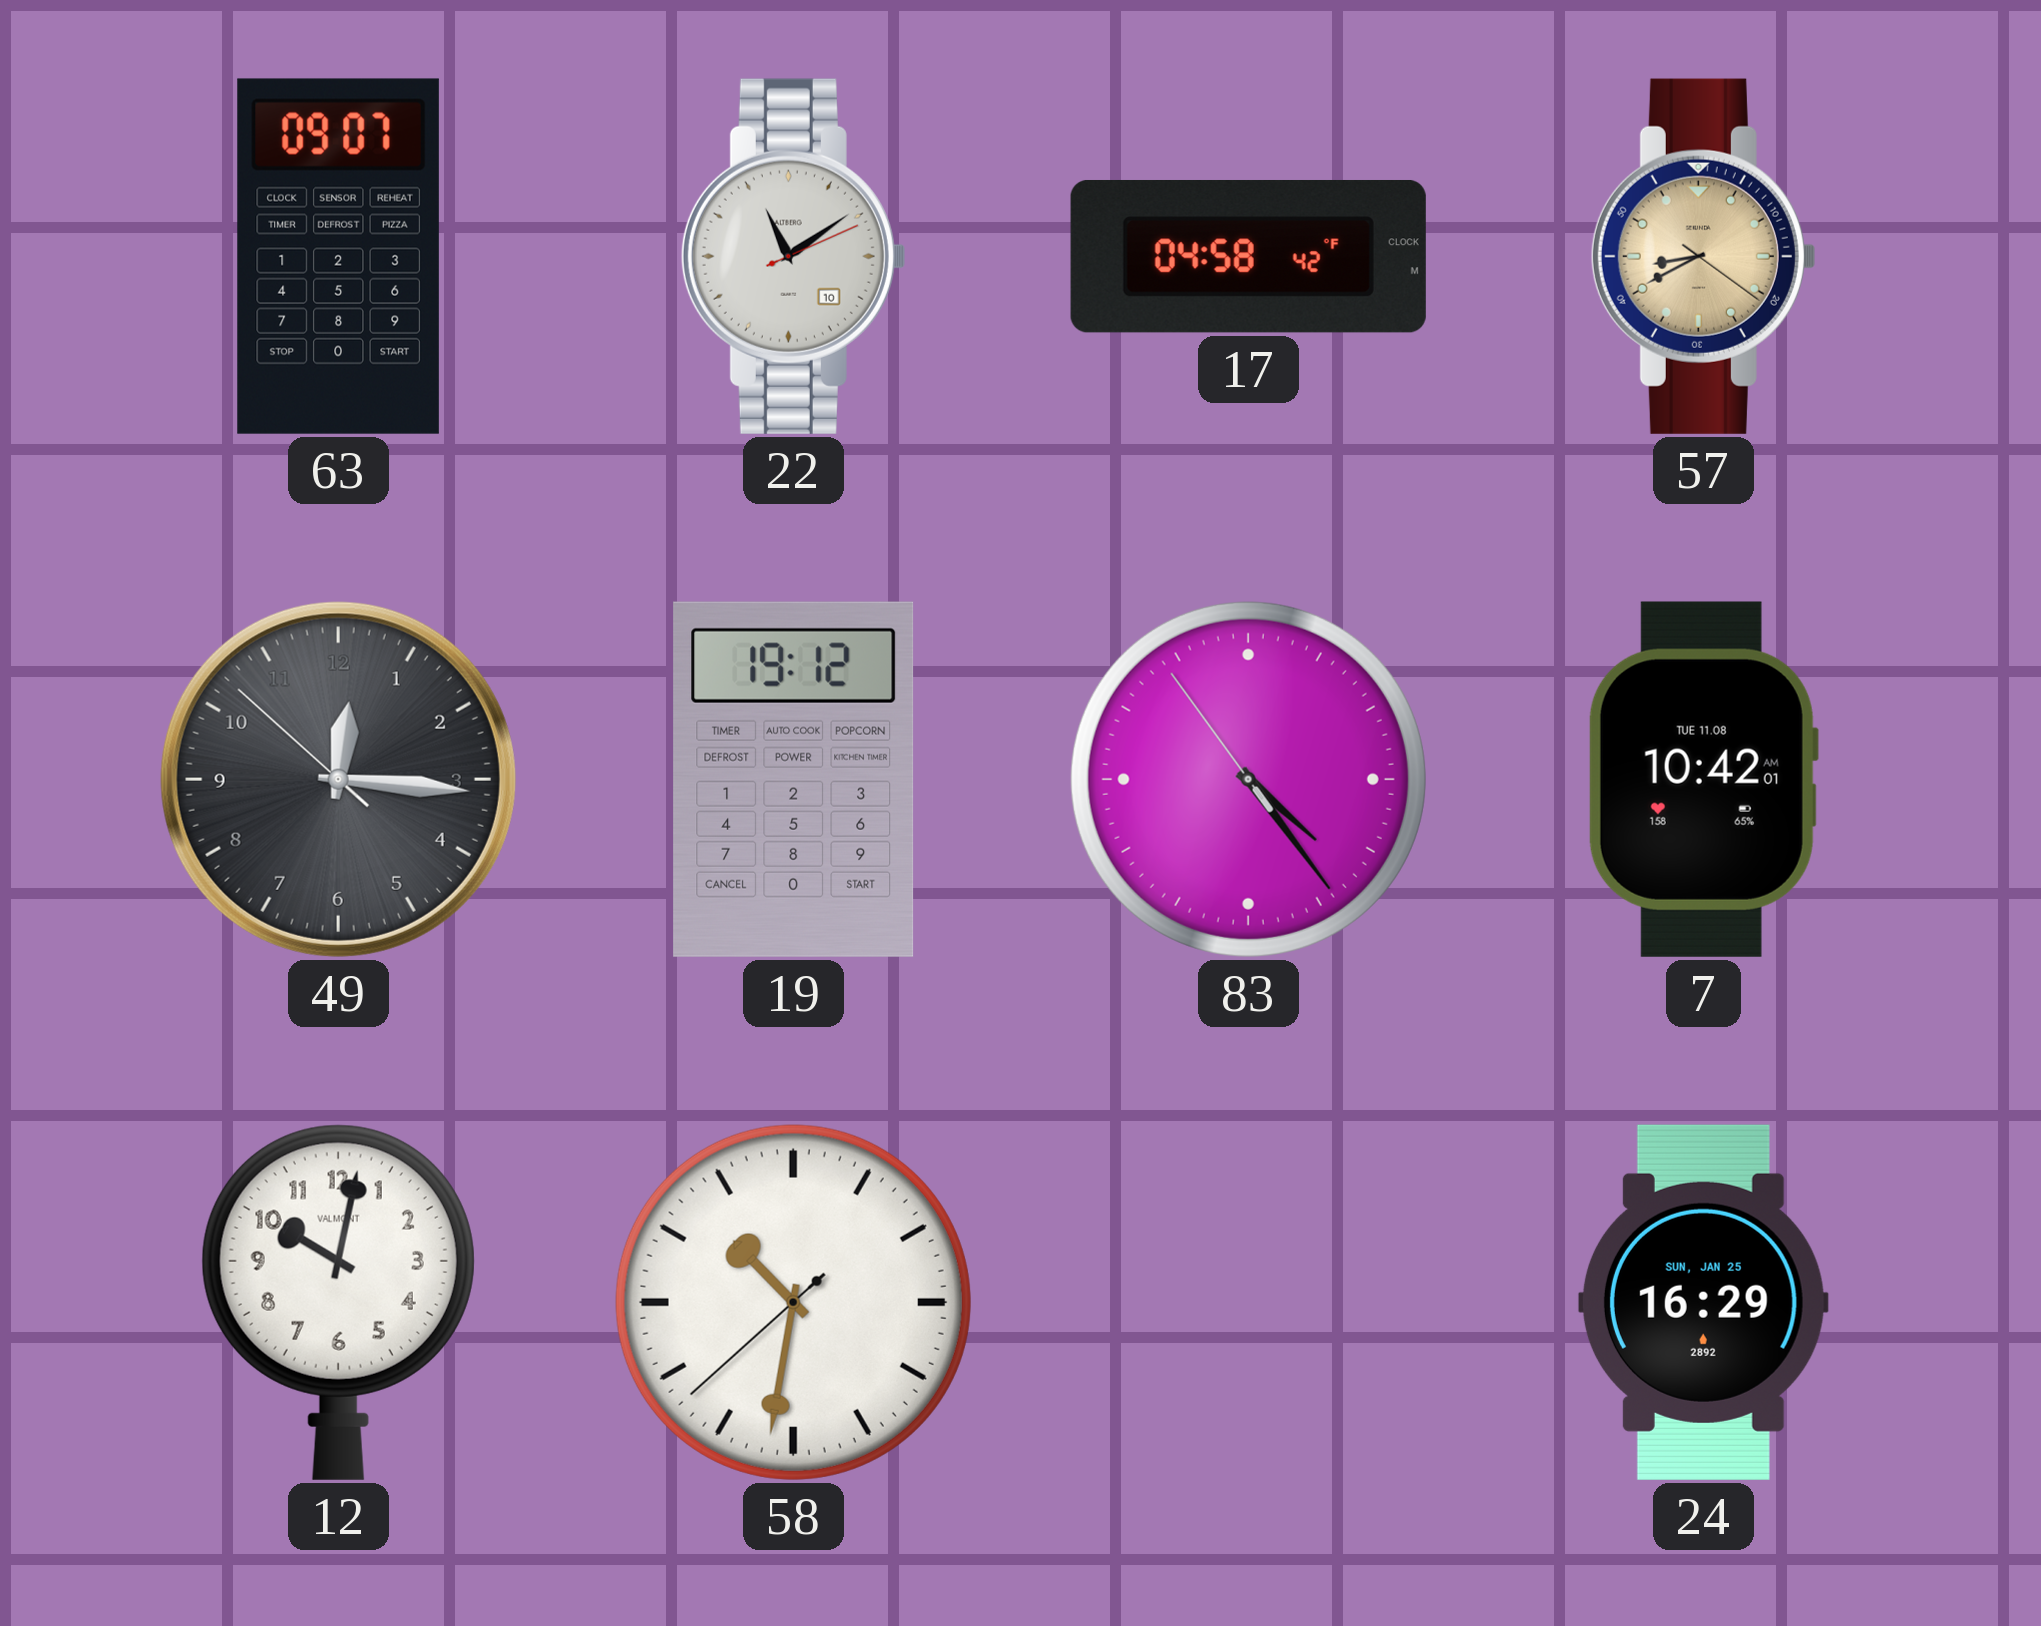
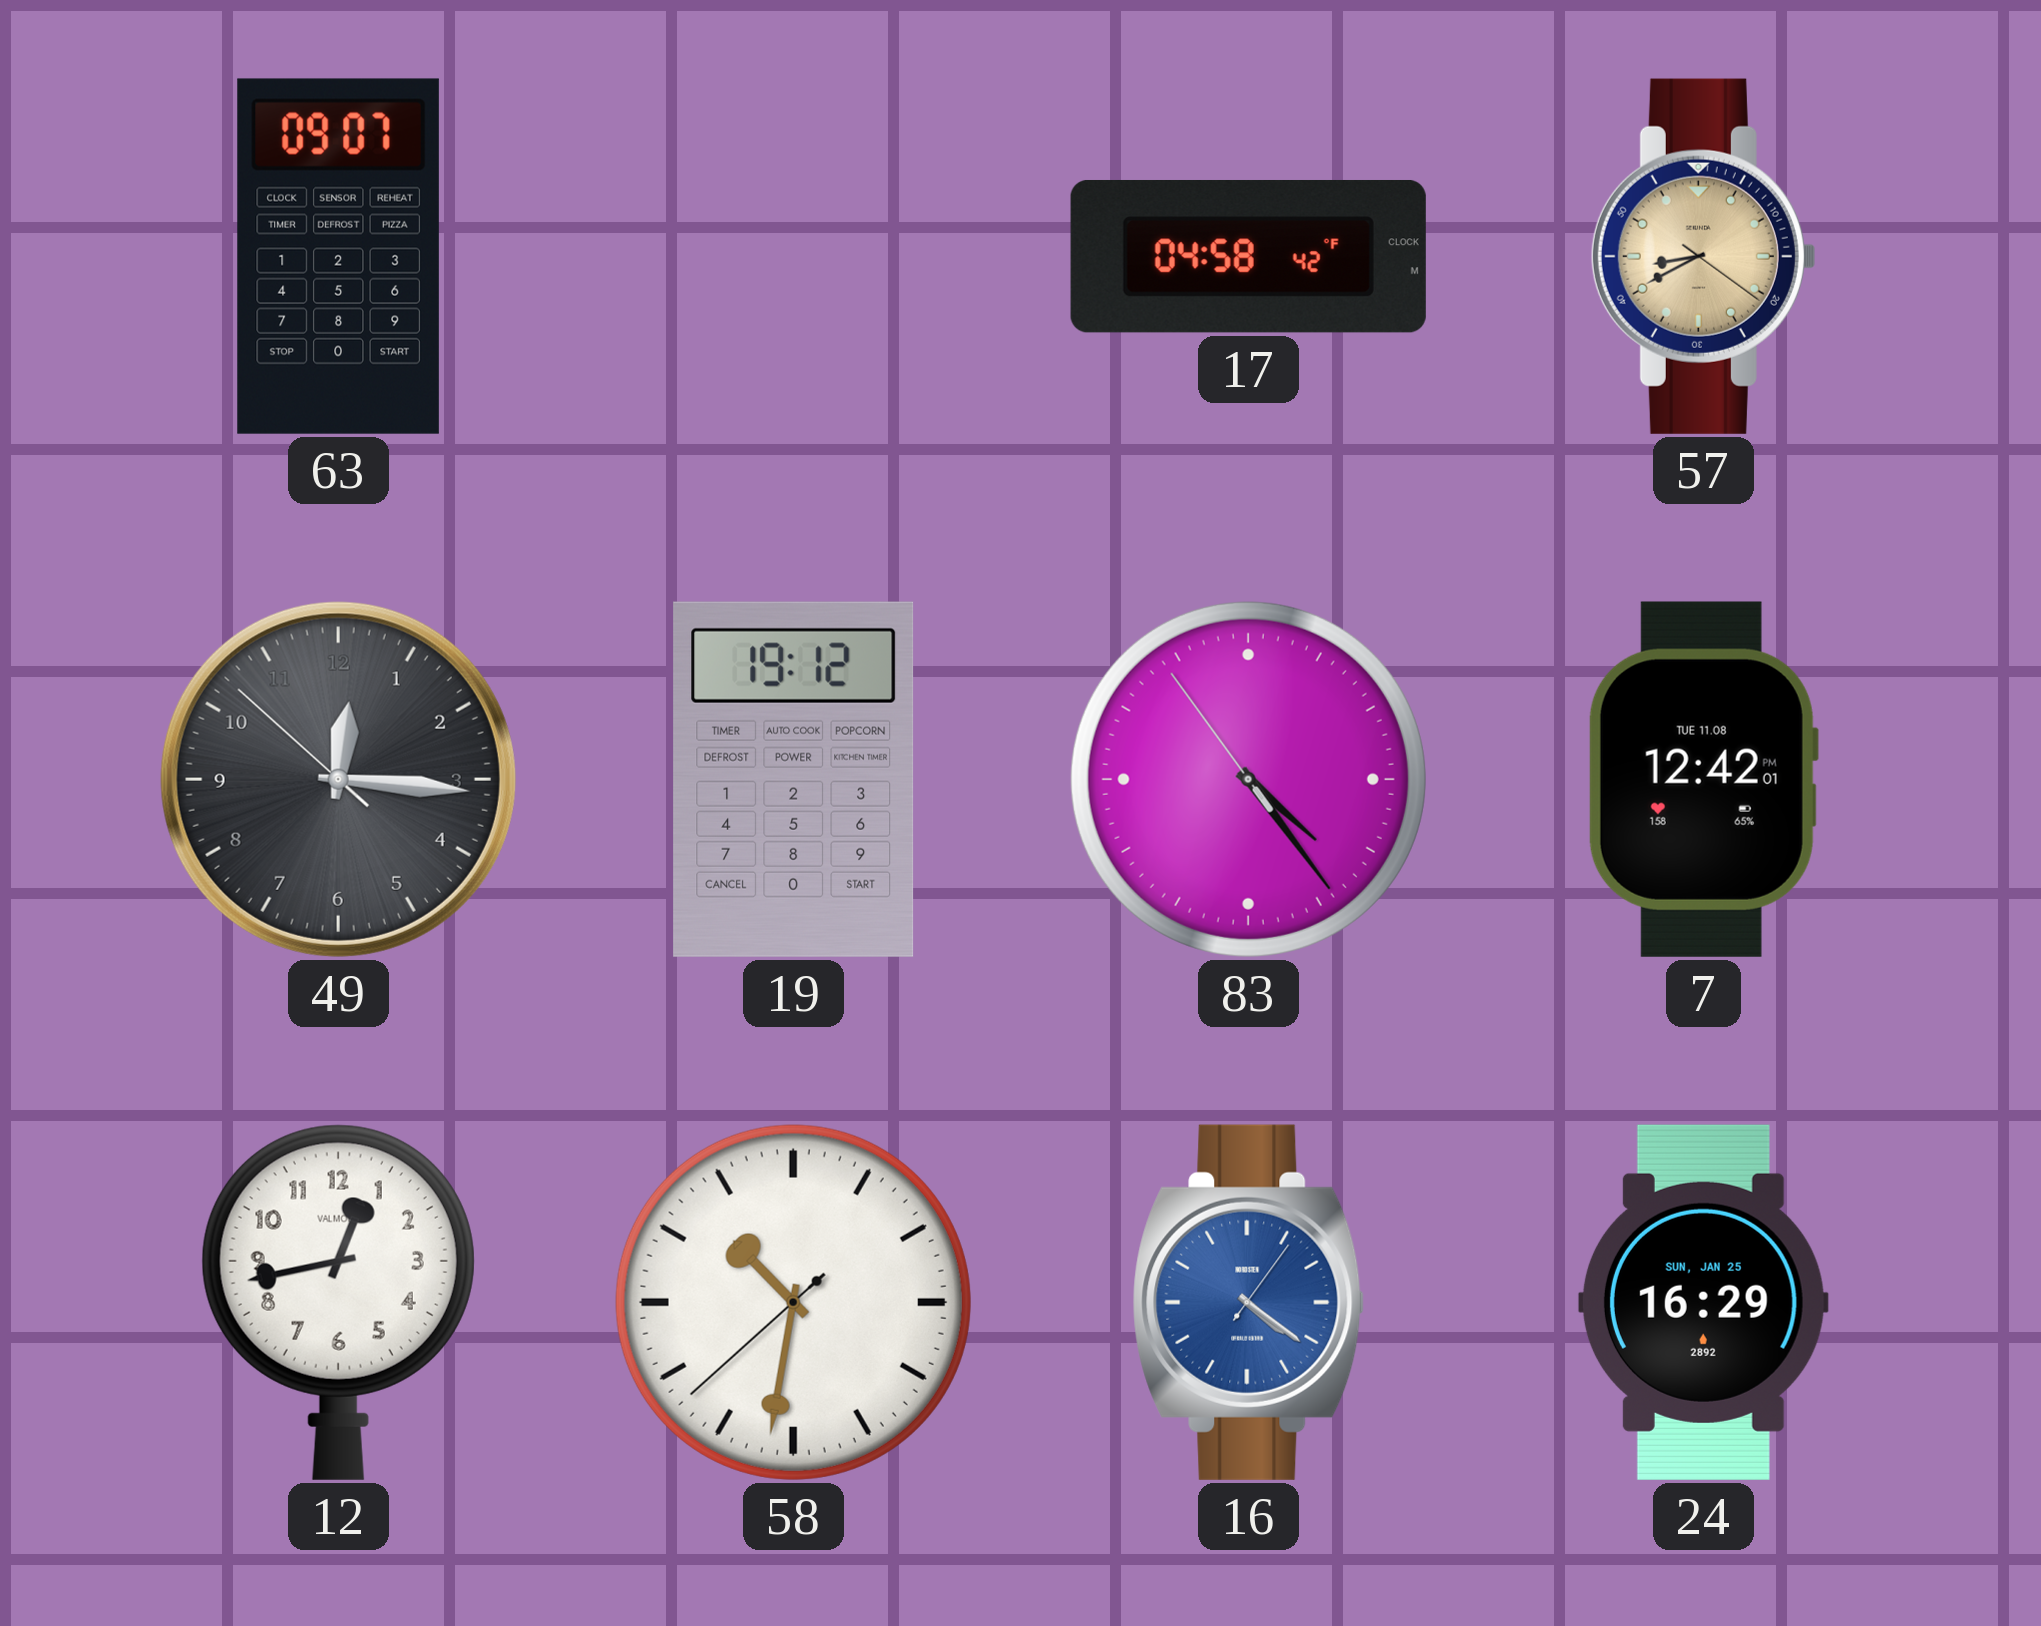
22: 11:09 -> none (793, 256)
7: 10:42 -> 12:42 (1703, 779)
12: 10:02 -> 12:43 (338, 1302)
16: none -> 4:21 (1248, 1302)
